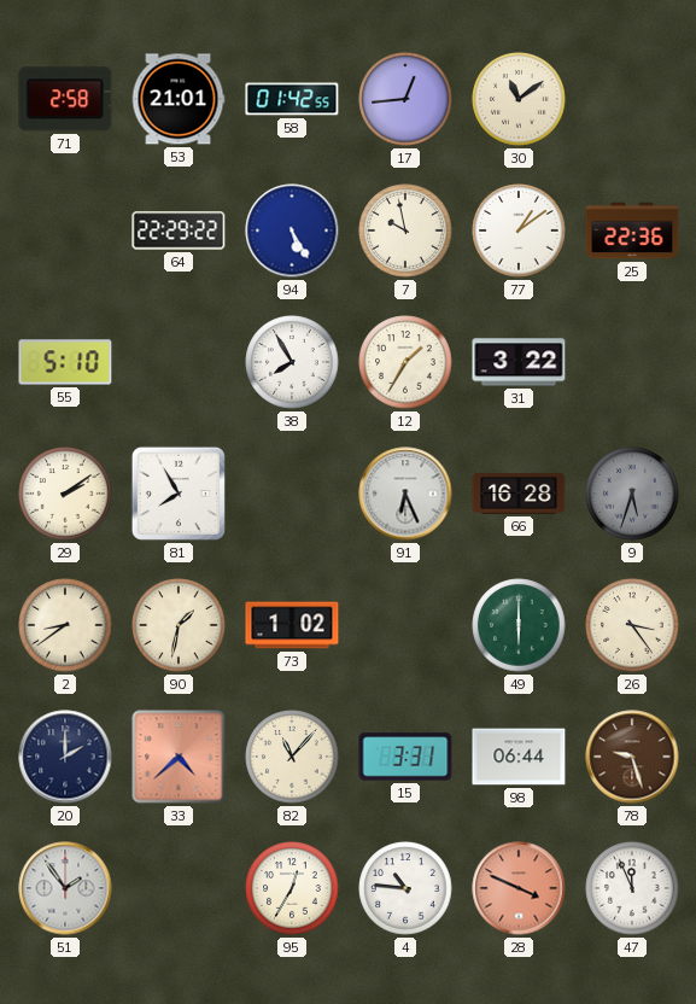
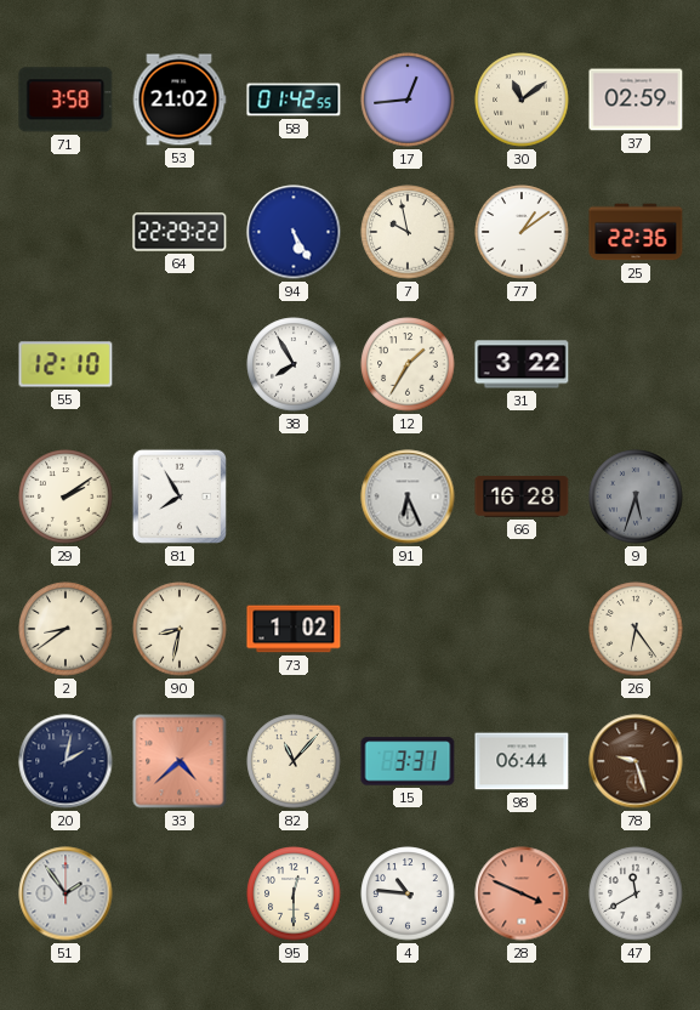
71: 2:58 -> 3:58 (66, 100)
53: 21:01 -> 21:02 (180, 100)
37: none -> 02:59 (636, 100)
55: 5:10 -> 12:10 (66, 364)
90: 1:32 -> 8:32 (180, 629)
49: 6:00 -> none (519, 625)
26: 3:24 -> 6:24 (636, 629)
20: 2:00 -> 2:02 (66, 761)
95: 12:35 -> 12:30 (294, 893)
47: 11:56 -> 11:40 (636, 893)
